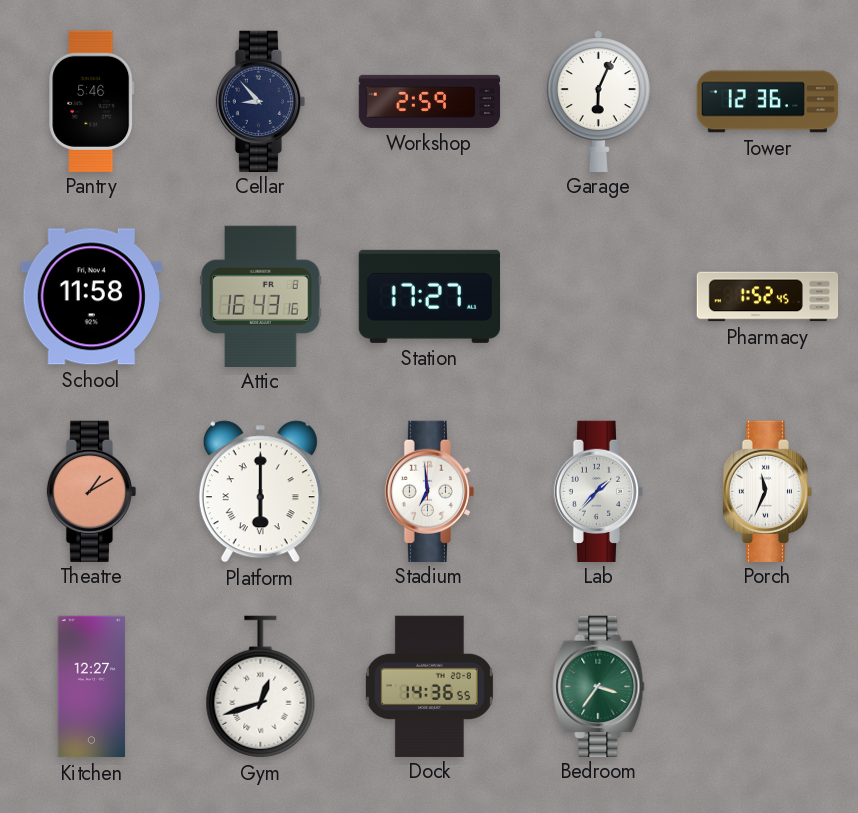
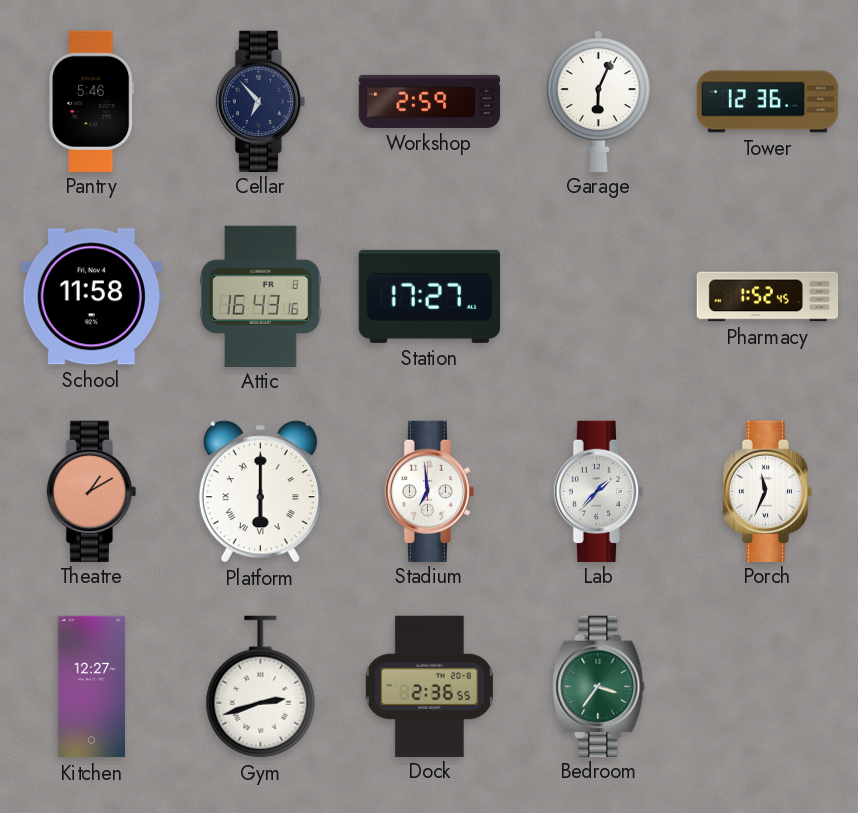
Cellar: 8:53 -> 6:53 (261, 101)
Gym: 12:42 -> 2:42 (261, 687)
Dock: 14:36 -> 2:36 (429, 686)
